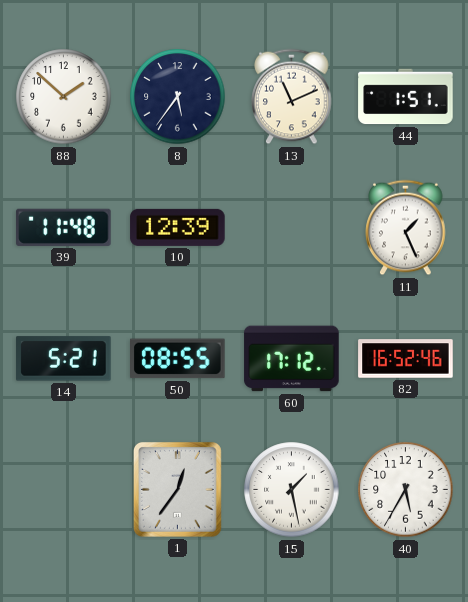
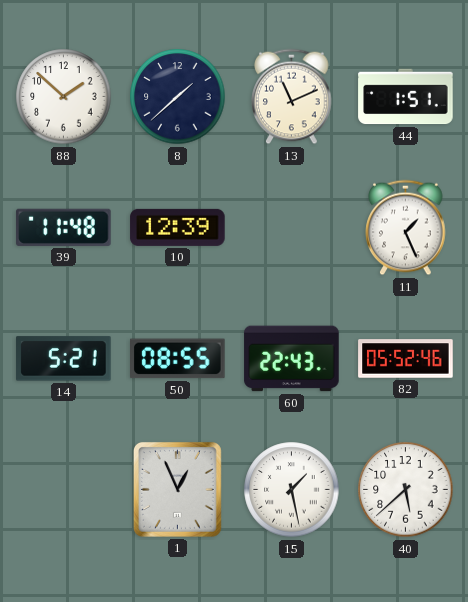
8: 5:36 -> 1:38 (178, 97)
60: 17:12 -> 22:43 (292, 359)
82: 16:52 -> 05:52 (406, 359)
1: 12:36 -> 12:56 (177, 489)
40: 5:35 -> 5:38 (406, 490)
